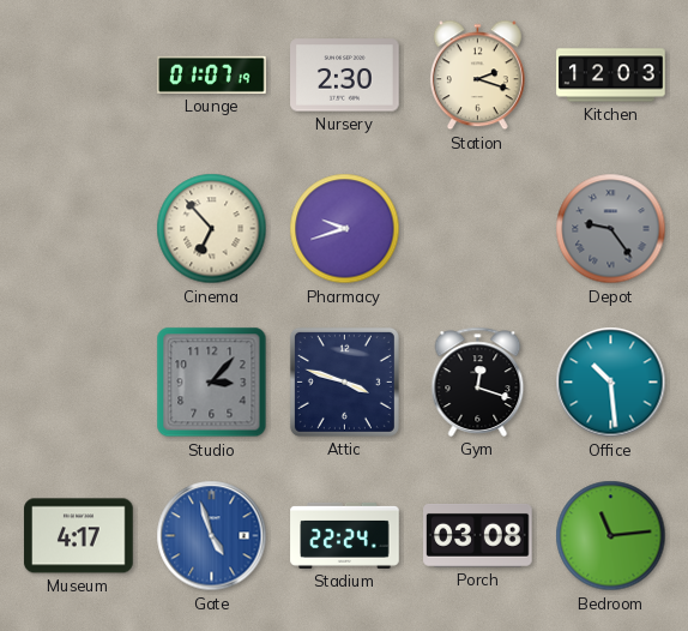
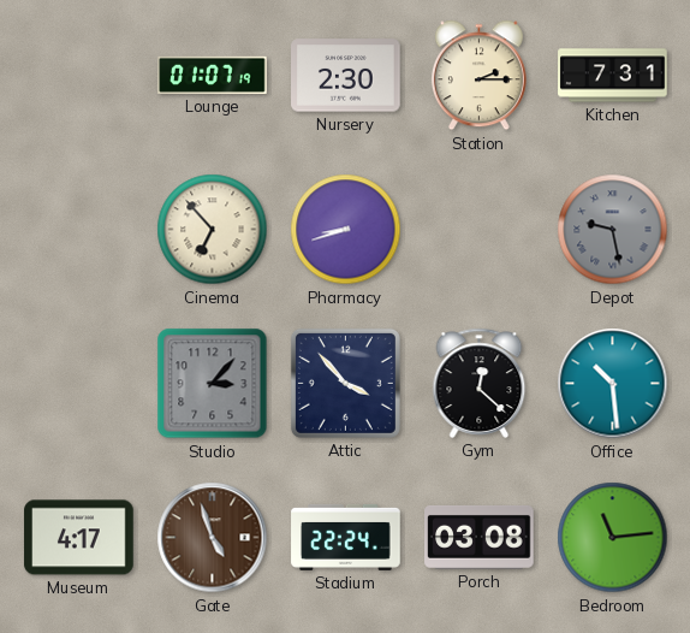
Station: 2:18 -> 2:15 (478, 76)
Kitchen: 12:03 -> 7:31 (613, 76)
Pharmacy: 9:42 -> 8:42 (346, 230)
Depot: 9:24 -> 9:28 (613, 230)
Attic: 3:48 -> 3:53 (345, 383)
Gym: 12:18 -> 12:22 (480, 383)
Gate dial: blue -> brown (213, 538)
